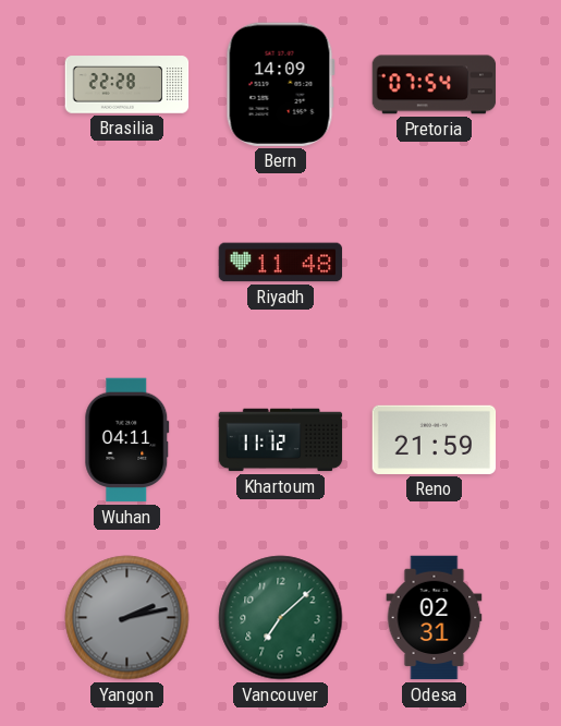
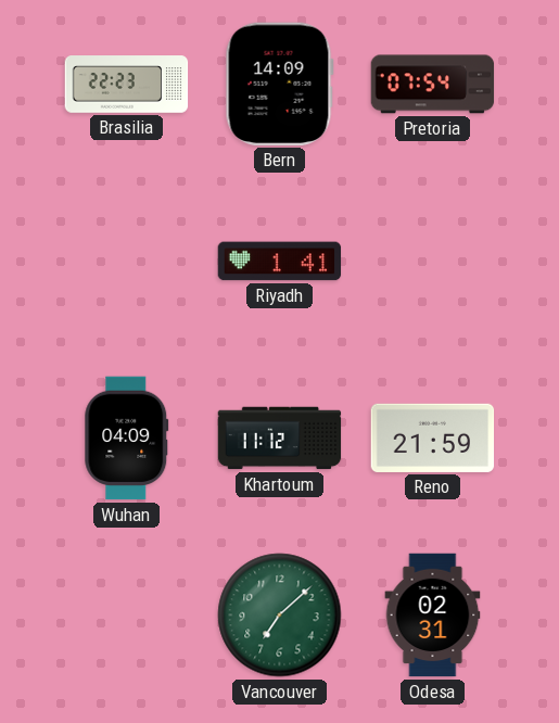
Brasilia: 22:28 -> 22:23 (127, 85)
Riyadh: 11:48 -> 1:41 (280, 262)
Wuhan: 04:11 -> 04:09 (127, 439)
Yangon: 2:13 -> none (127, 618)
